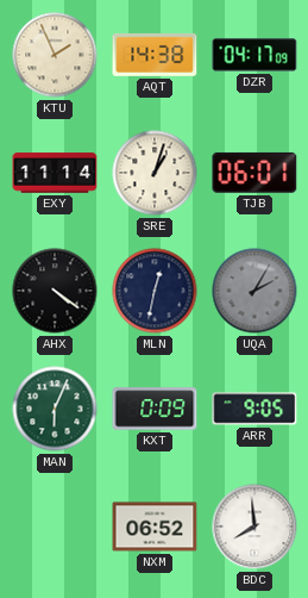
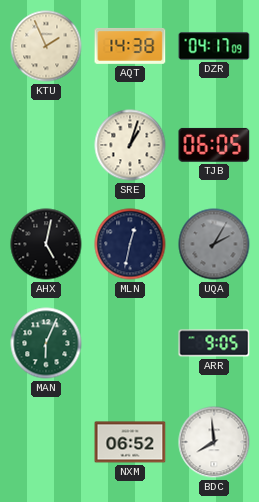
EXY: 11:14 -> none (55, 173)
TJB: 06:01 -> 06:05 (214, 145)
AHX: 4:21 -> 5:02 (46, 244)
KXT: 0:09 -> none (155, 409)
